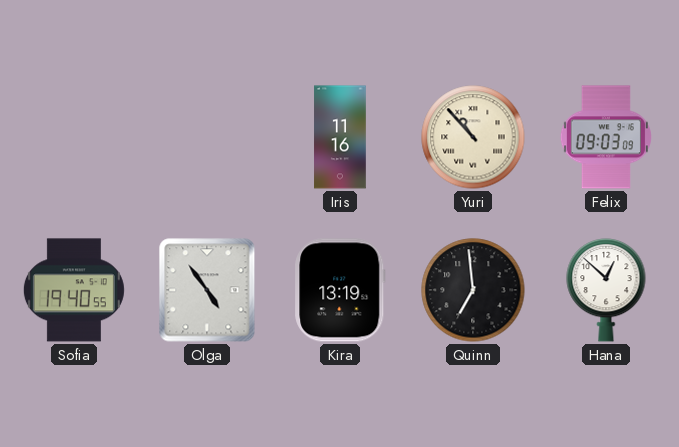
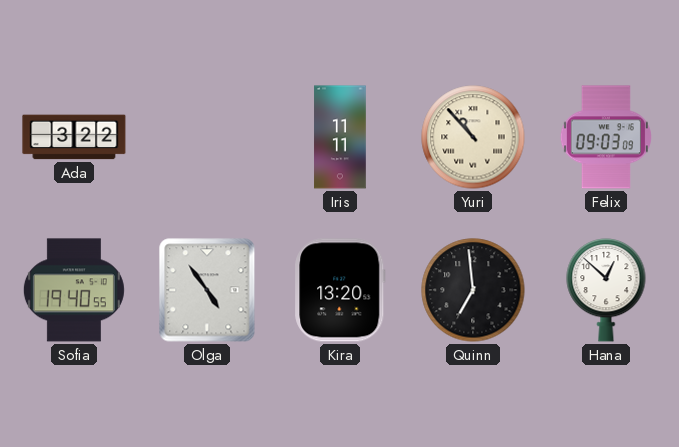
Ada: none -> 3:22 (74, 137)
Iris: 11:16 -> 11:11 (340, 137)
Kira: 13:19 -> 13:20 (340, 290)
